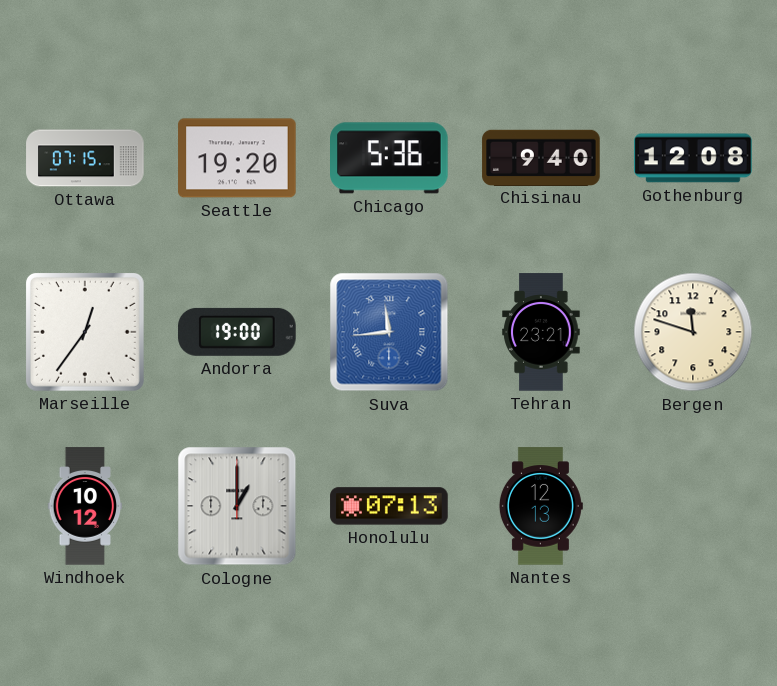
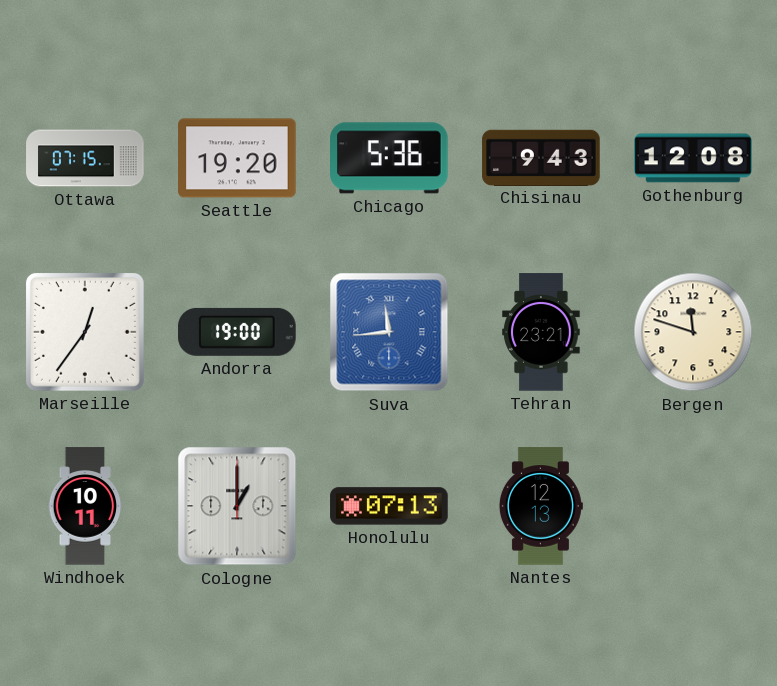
Chisinau: 9:40 -> 9:43 (541, 157)
Windhoek: 10:12 -> 10:11 (85, 506)
